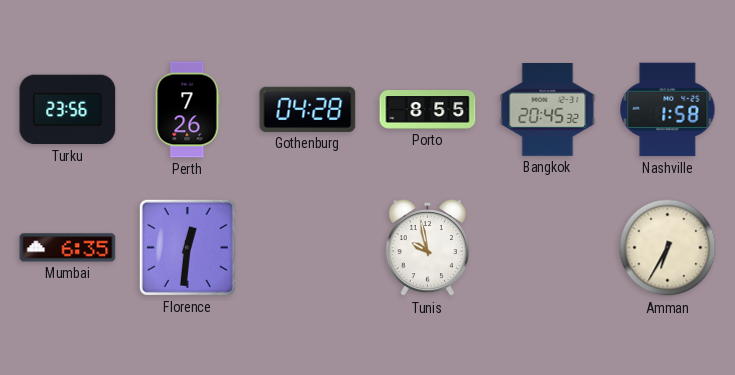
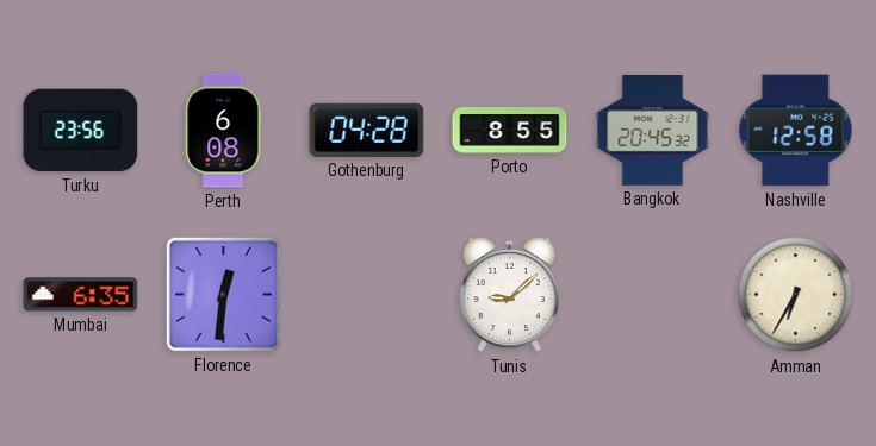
Perth: 7:26 -> 6:08 (223, 131)
Nashville: 1:58 -> 12:58 (796, 131)
Tunis: 9:58 -> 9:08 (509, 295)
